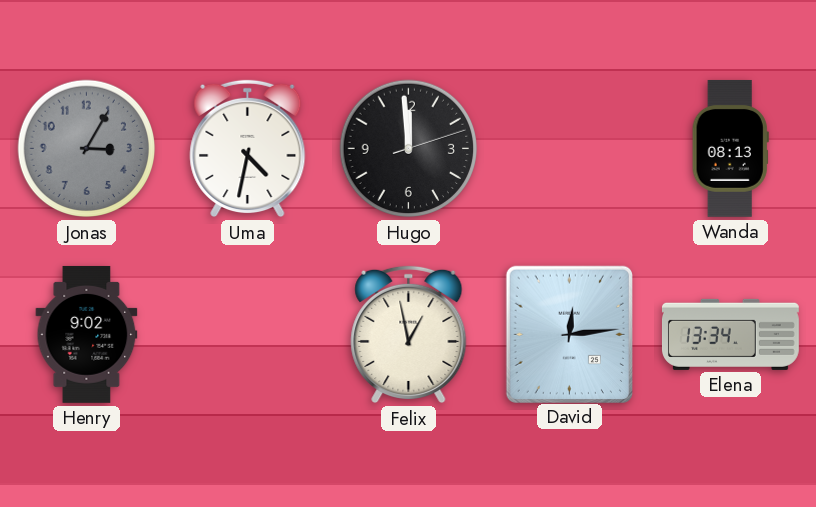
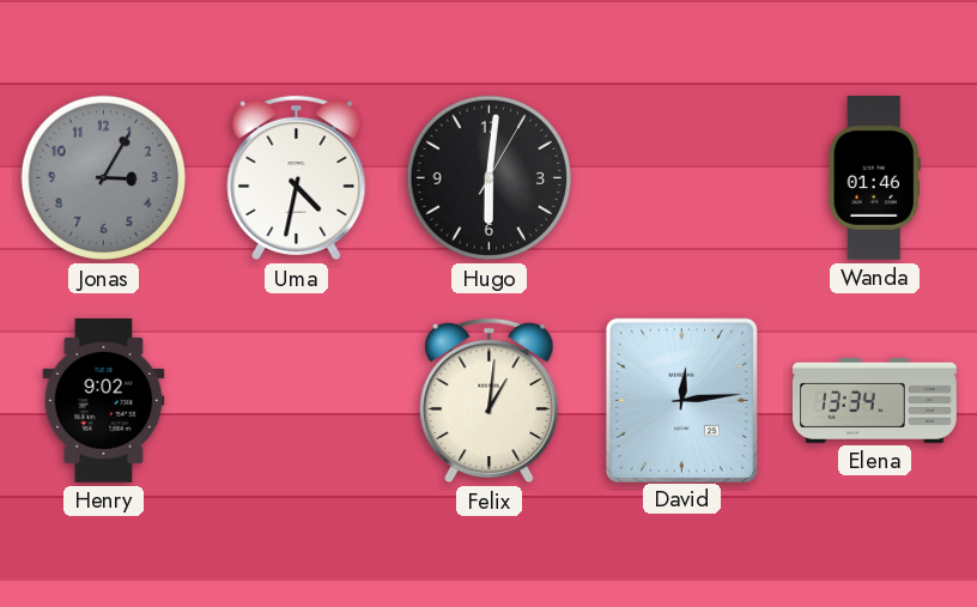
Hugo: 11:59 -> 6:01 (490, 178)
Wanda: 08:13 -> 01:46 (874, 177)
Felix: 12:58 -> 1:01 (490, 401)
